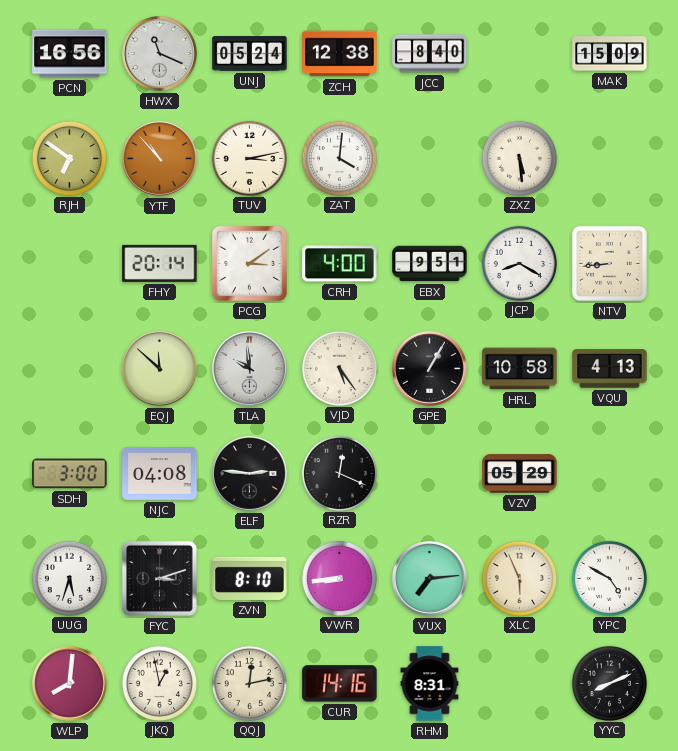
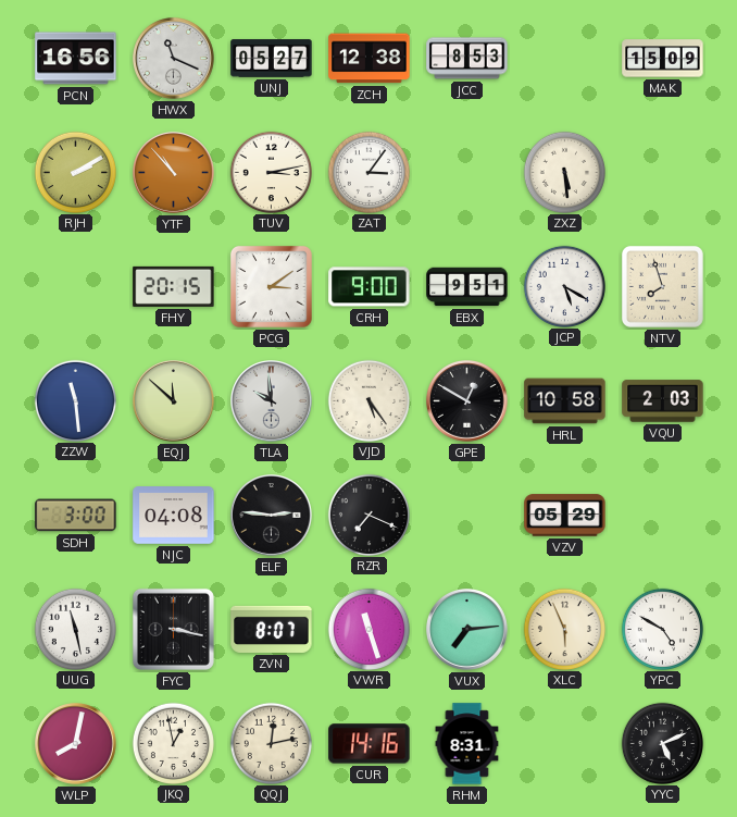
UNJ: 05:24 -> 05:27 (272, 59)
JCC: 8:40 -> 8:53 (467, 59)
RJH: 6:51 -> 2:10 (75, 172)
ZAT: 4:01 -> 3:06 (368, 172)
FHY: 20:14 -> 20:15 (174, 286)
CRH: 4:00 -> 9:00 (370, 287)
JCP: 8:20 -> 5:20 (564, 286)
NTV: 8:44 -> 7:57 (662, 286)
ZZW: none -> 11:29 (75, 400)
GPE: 1:05 -> 12:50 (467, 401)
VQU: 4:13 -> 2:03 (663, 401)
RZR: 12:19 -> 7:19 (368, 515)
UUG: 5:33 -> 11:28 (75, 629)
FYC: 3:12 -> 3:17 (173, 629)
ZVN: 8:10 -> 8:07 (272, 629)
VWR: 8:44 -> 11:27 (368, 629)
WLP: 8:01 -> 8:02 (76, 744)
YYC: 8:11 -> 5:11 (662, 743)
